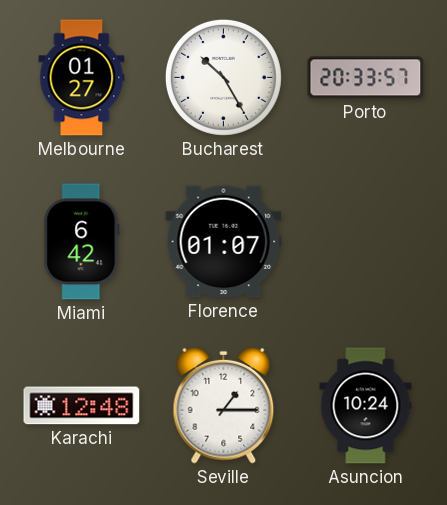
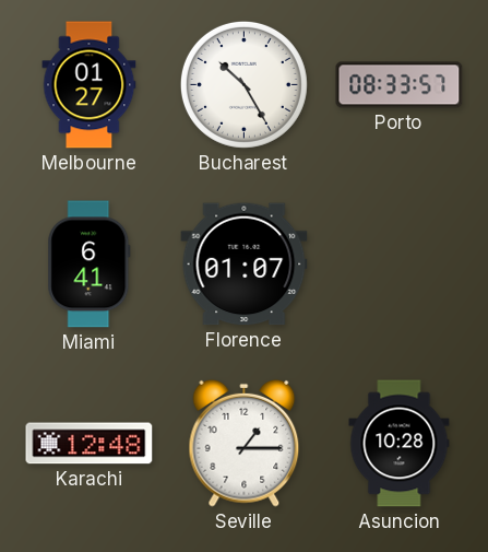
Porto: 20:33 -> 08:33 (400, 85)
Miami: 6:42 -> 6:41 (90, 265)
Asuncion: 10:24 -> 10:28 (400, 444)
